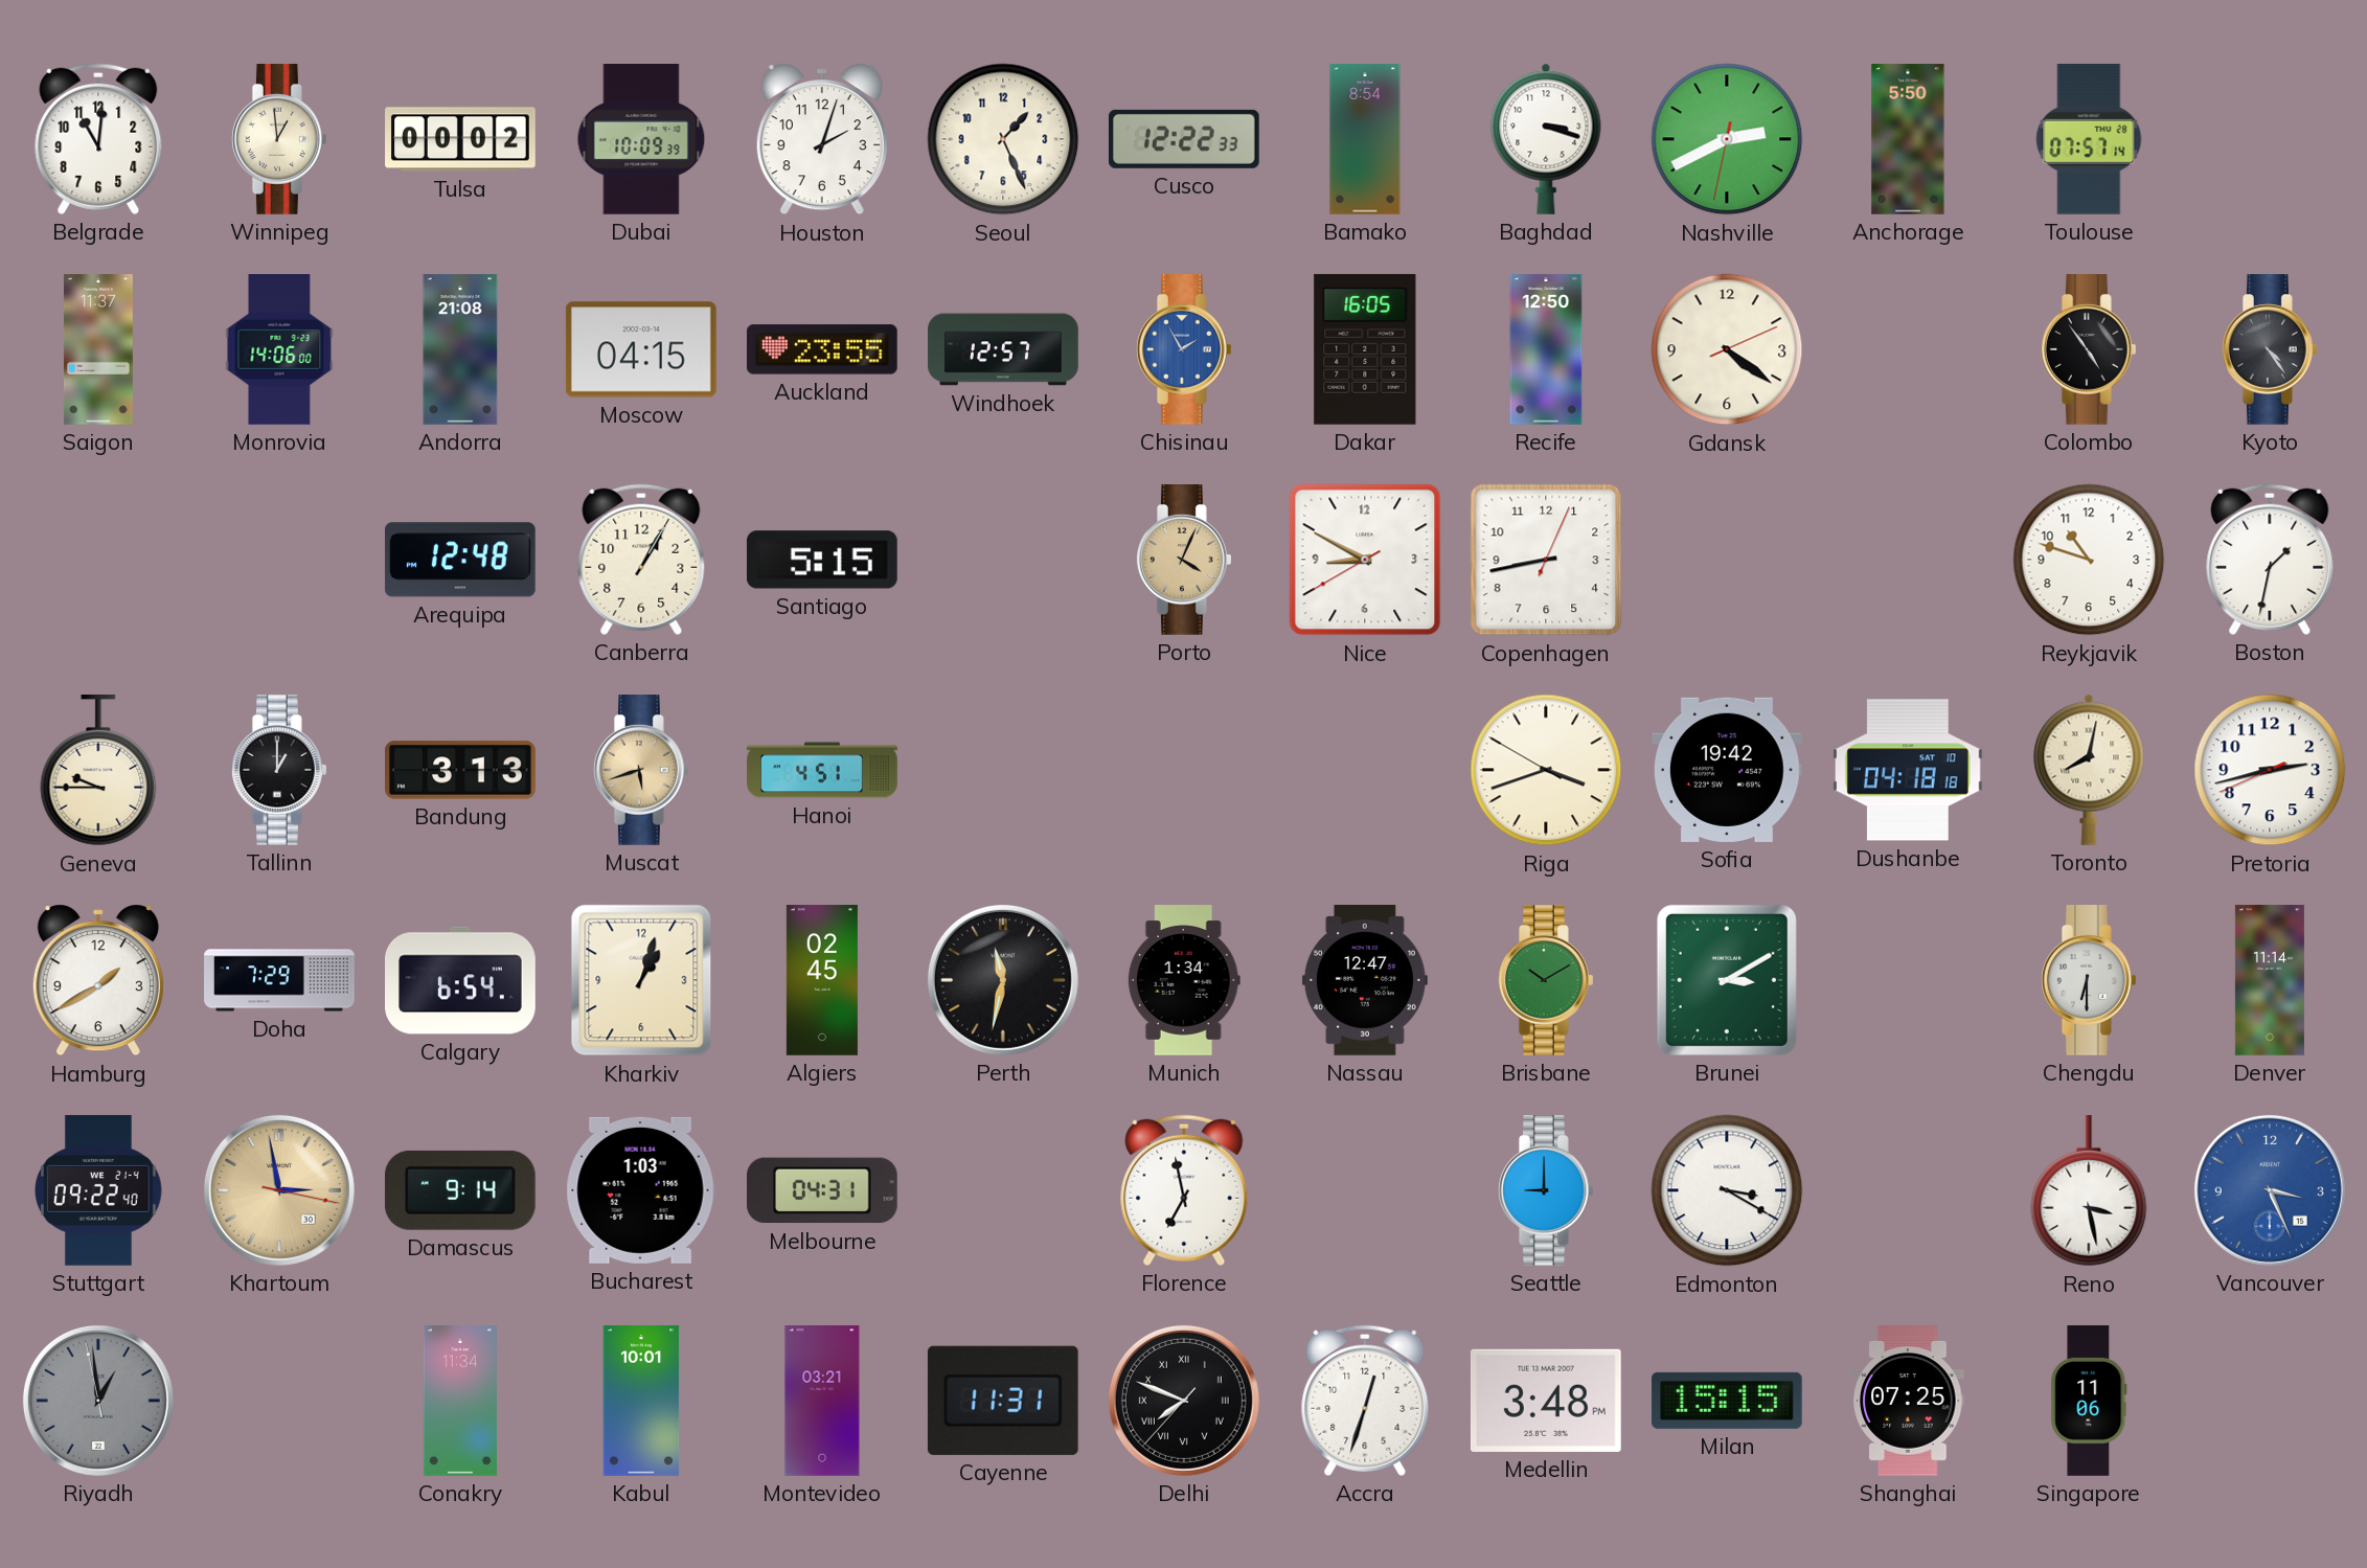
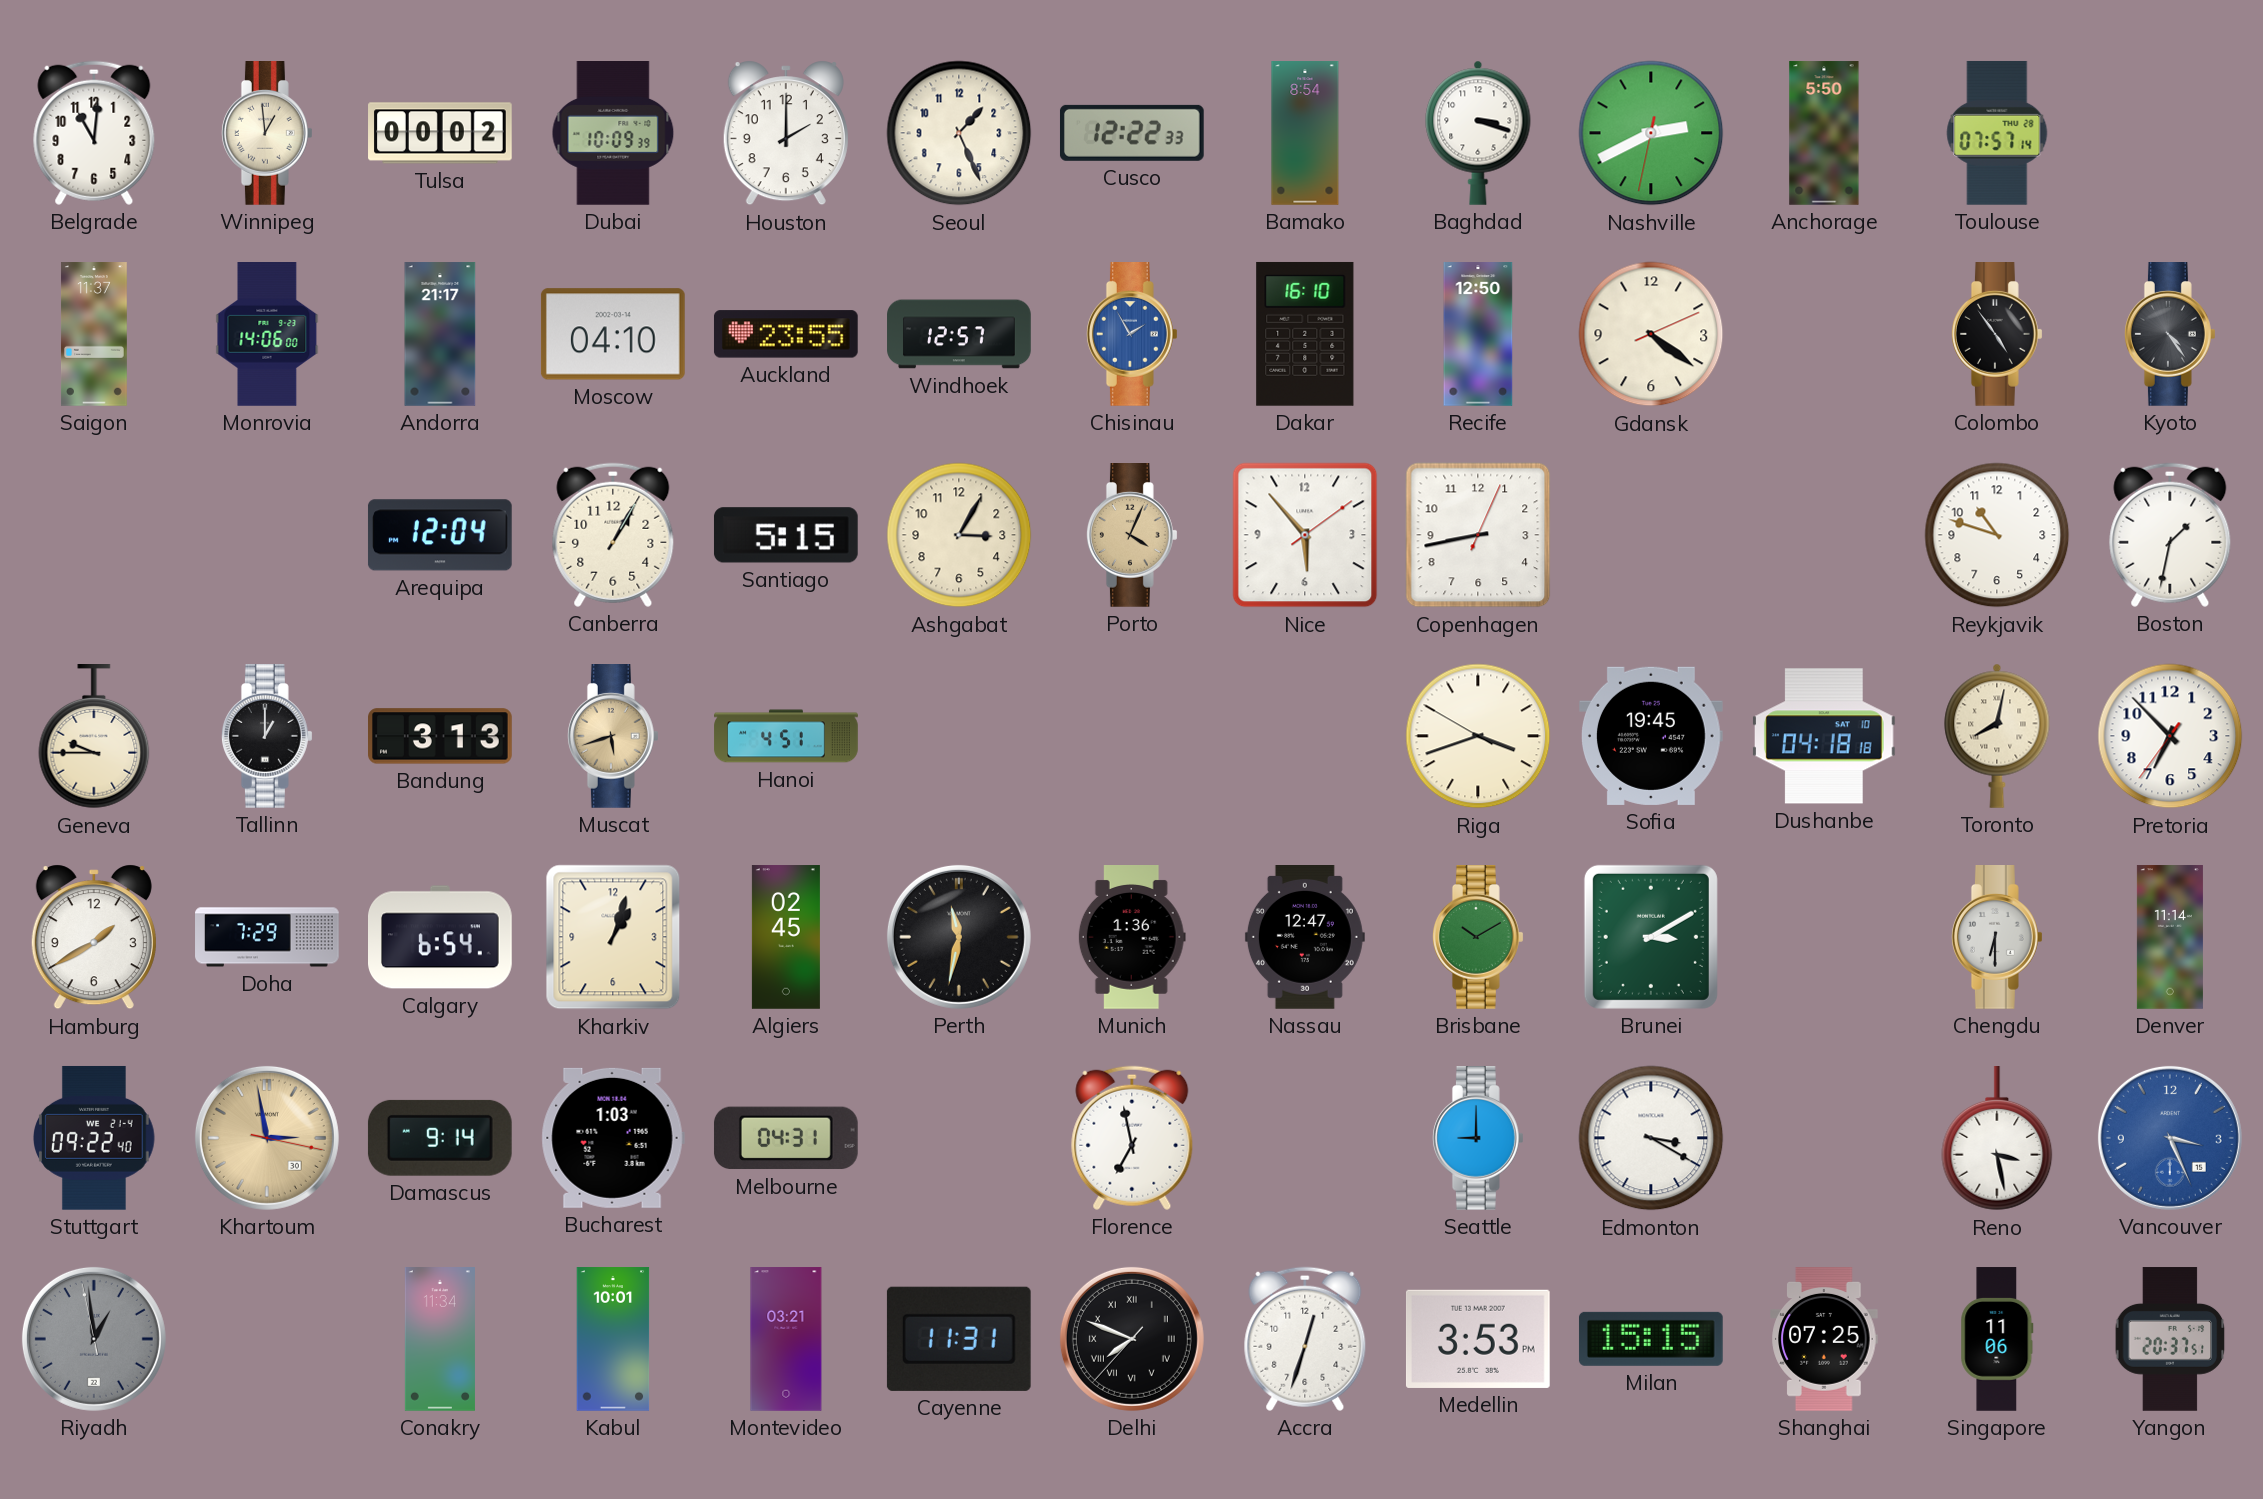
Houston: 2:03 -> 2:00 (786, 133)
Andorra: 21:08 -> 21:17 (440, 334)
Moscow: 04:15 -> 04:10 (613, 334)
Dakar: 16:05 -> 16:10 (1305, 334)
Arequipa: 12:48 -> 12:04 (440, 535)
Ashgabat: none -> 3:05 (959, 535)
Nice: 8:49 -> 5:53 (1305, 535)
Sofia: 19:42 -> 19:45 (1651, 736)
Pretoria: 2:42 -> 6:52 (2170, 736)
Munich: 1:34 -> 1:36 (1132, 938)
Medellin: 3:48 -> 3:53 (1478, 1339)
Yangon: none -> 20:37 (2170, 1339)
